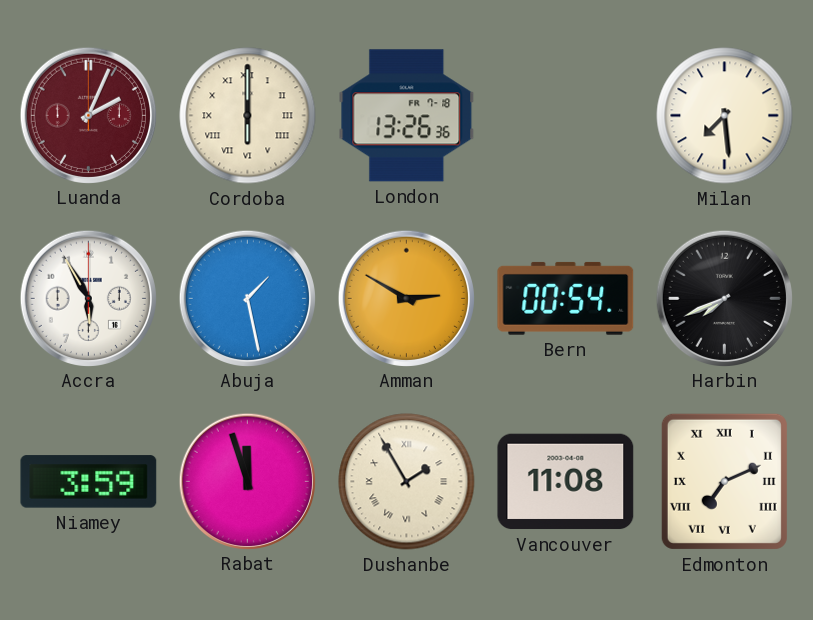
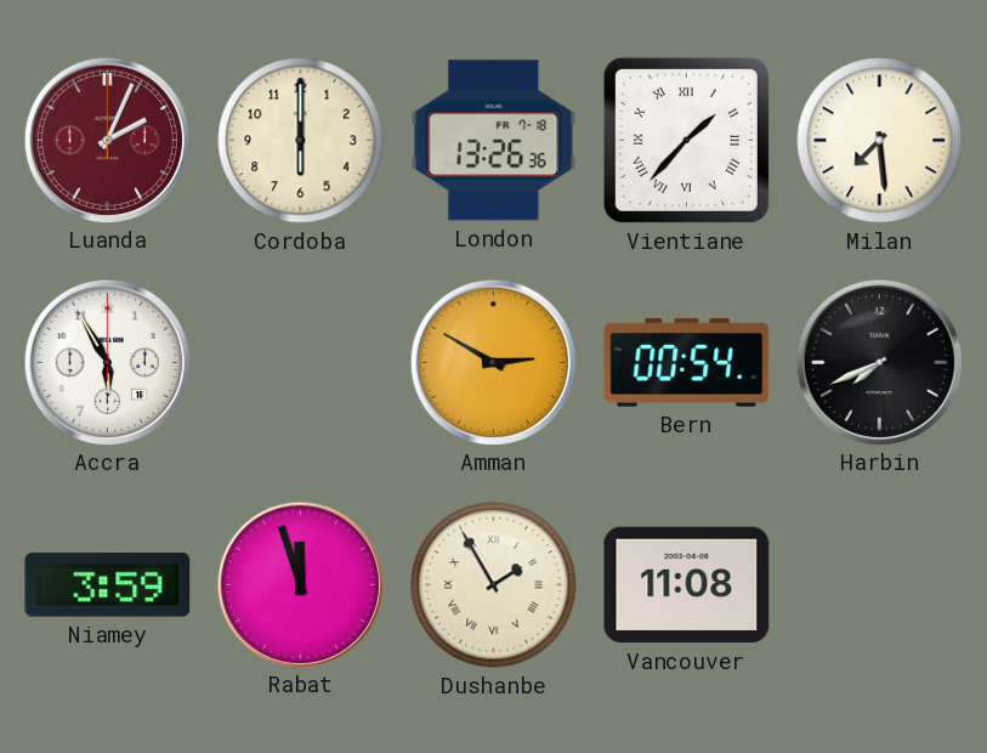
Cordoba numerals: Roman -> Arabic (301, 141)
Vientiane: none -> 1:37 (686, 140)
Abuja: 1:28 -> none (247, 298)
Edmonton: 7:11 -> none (724, 481)
